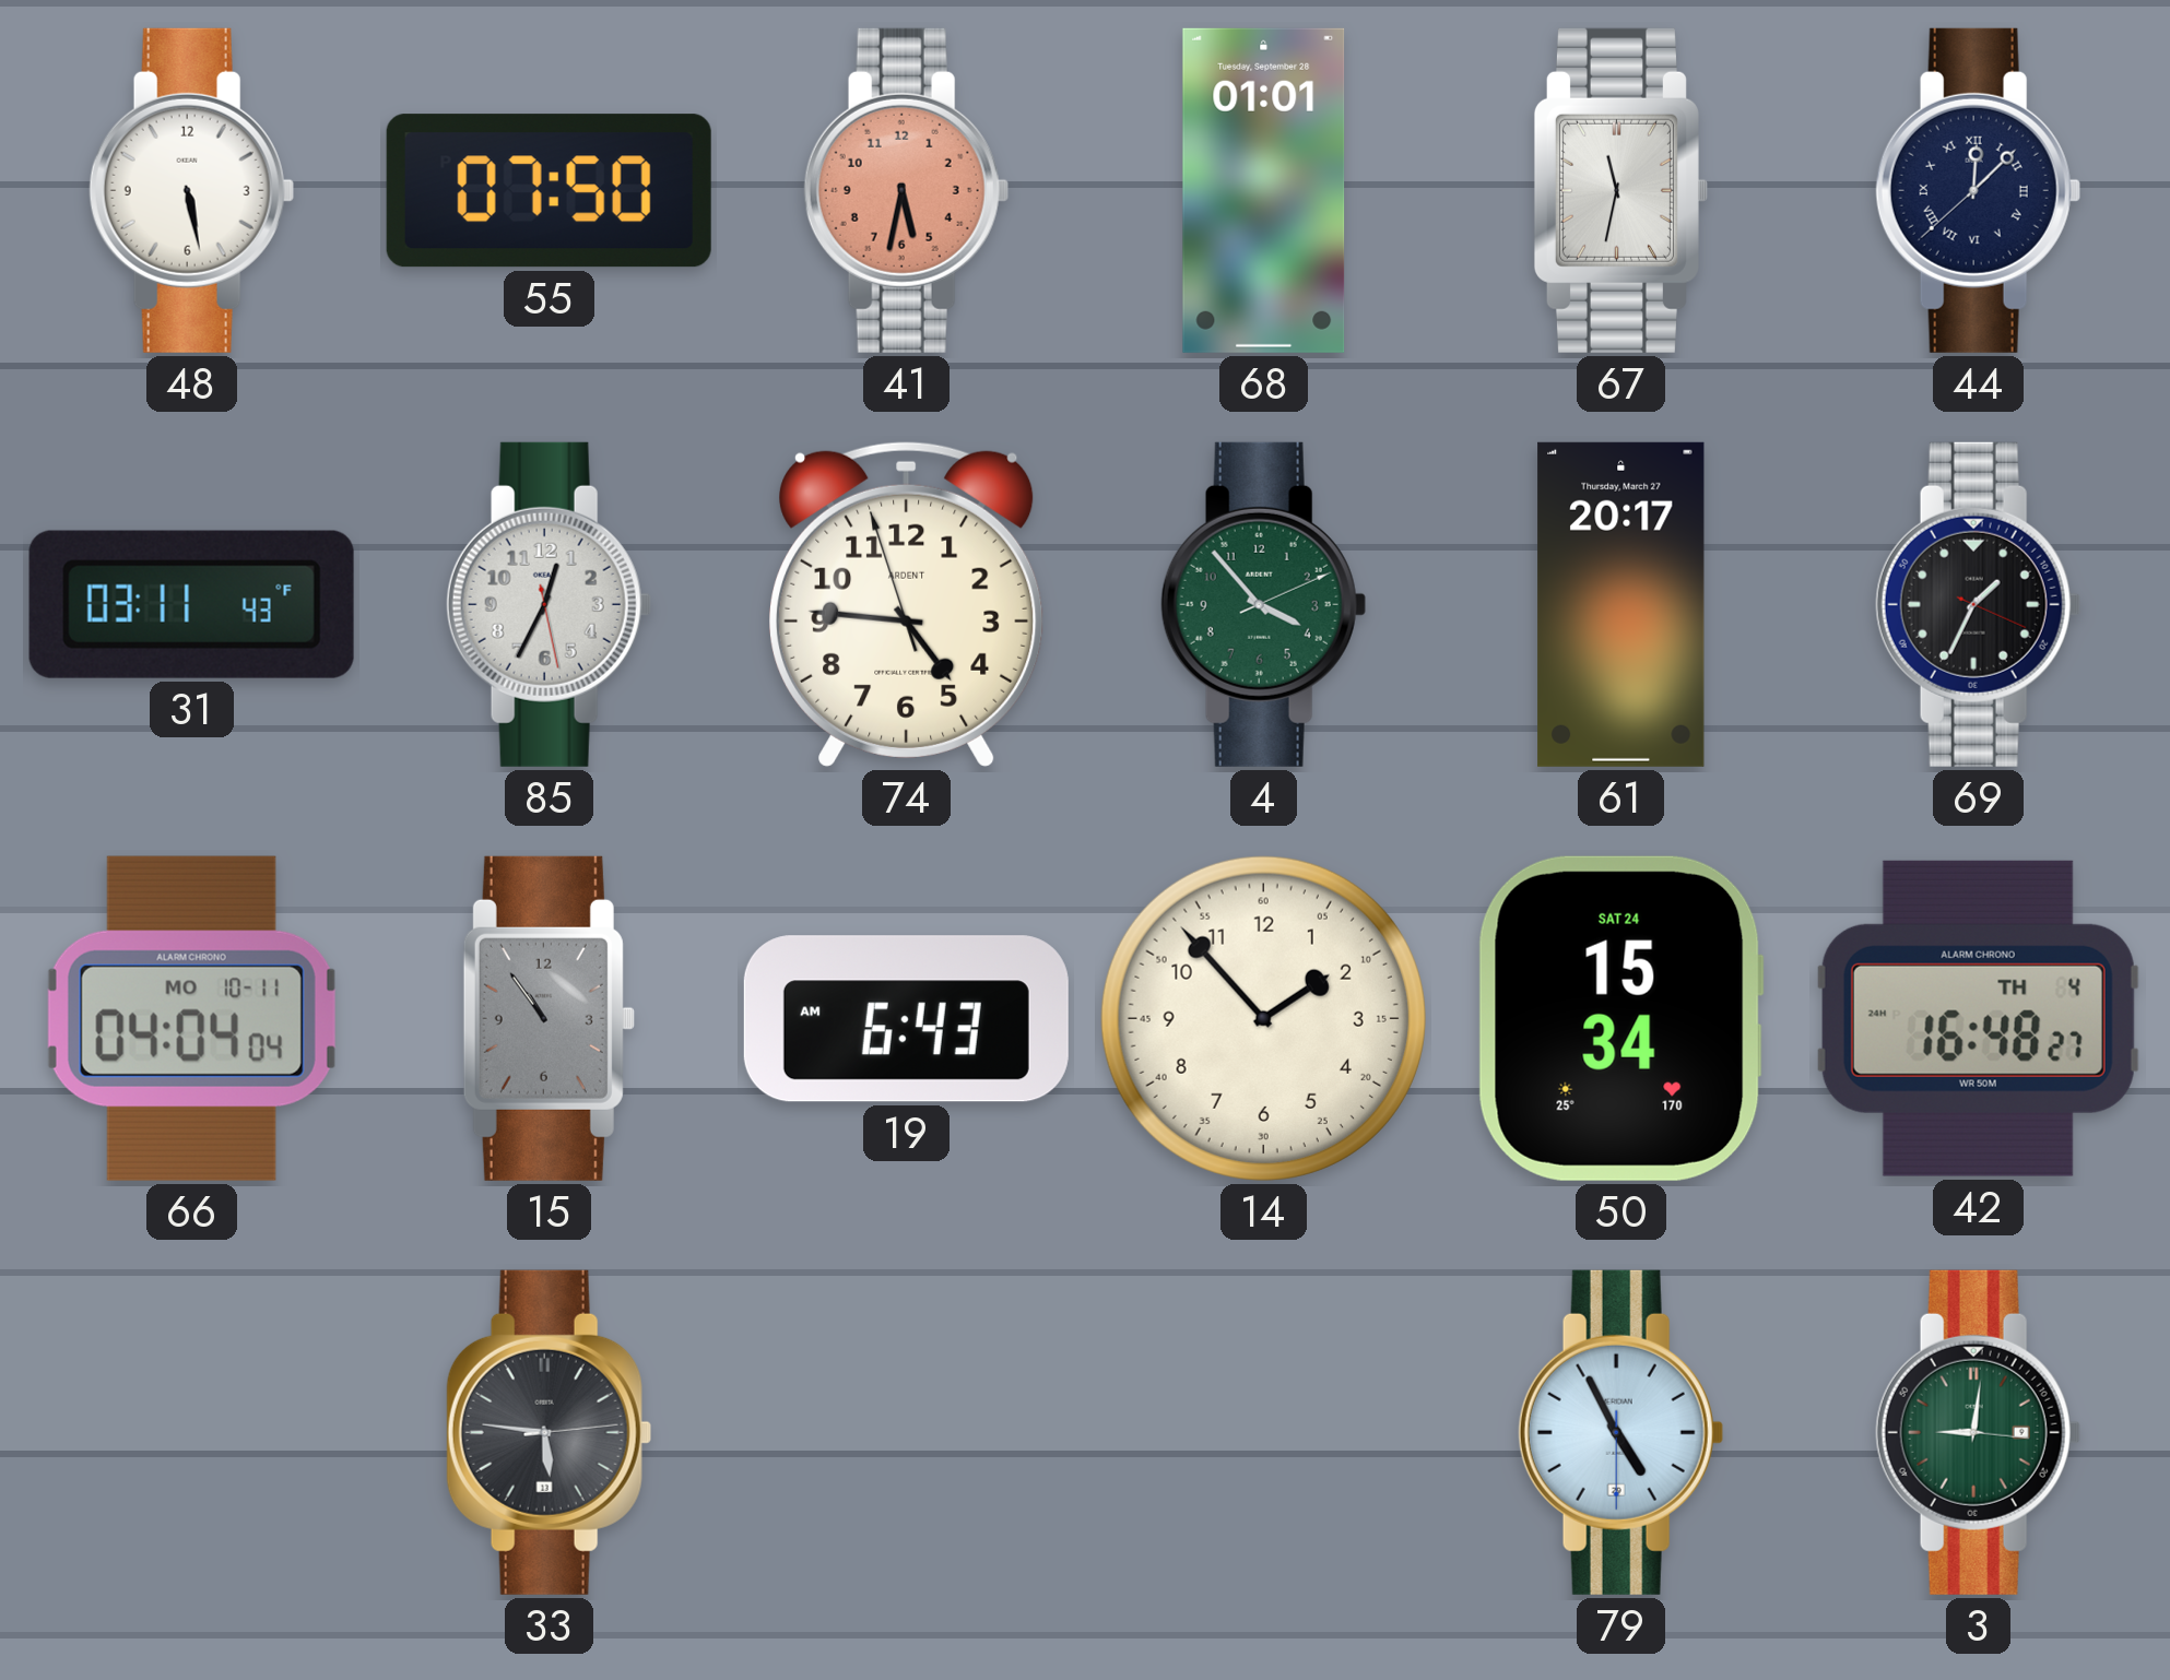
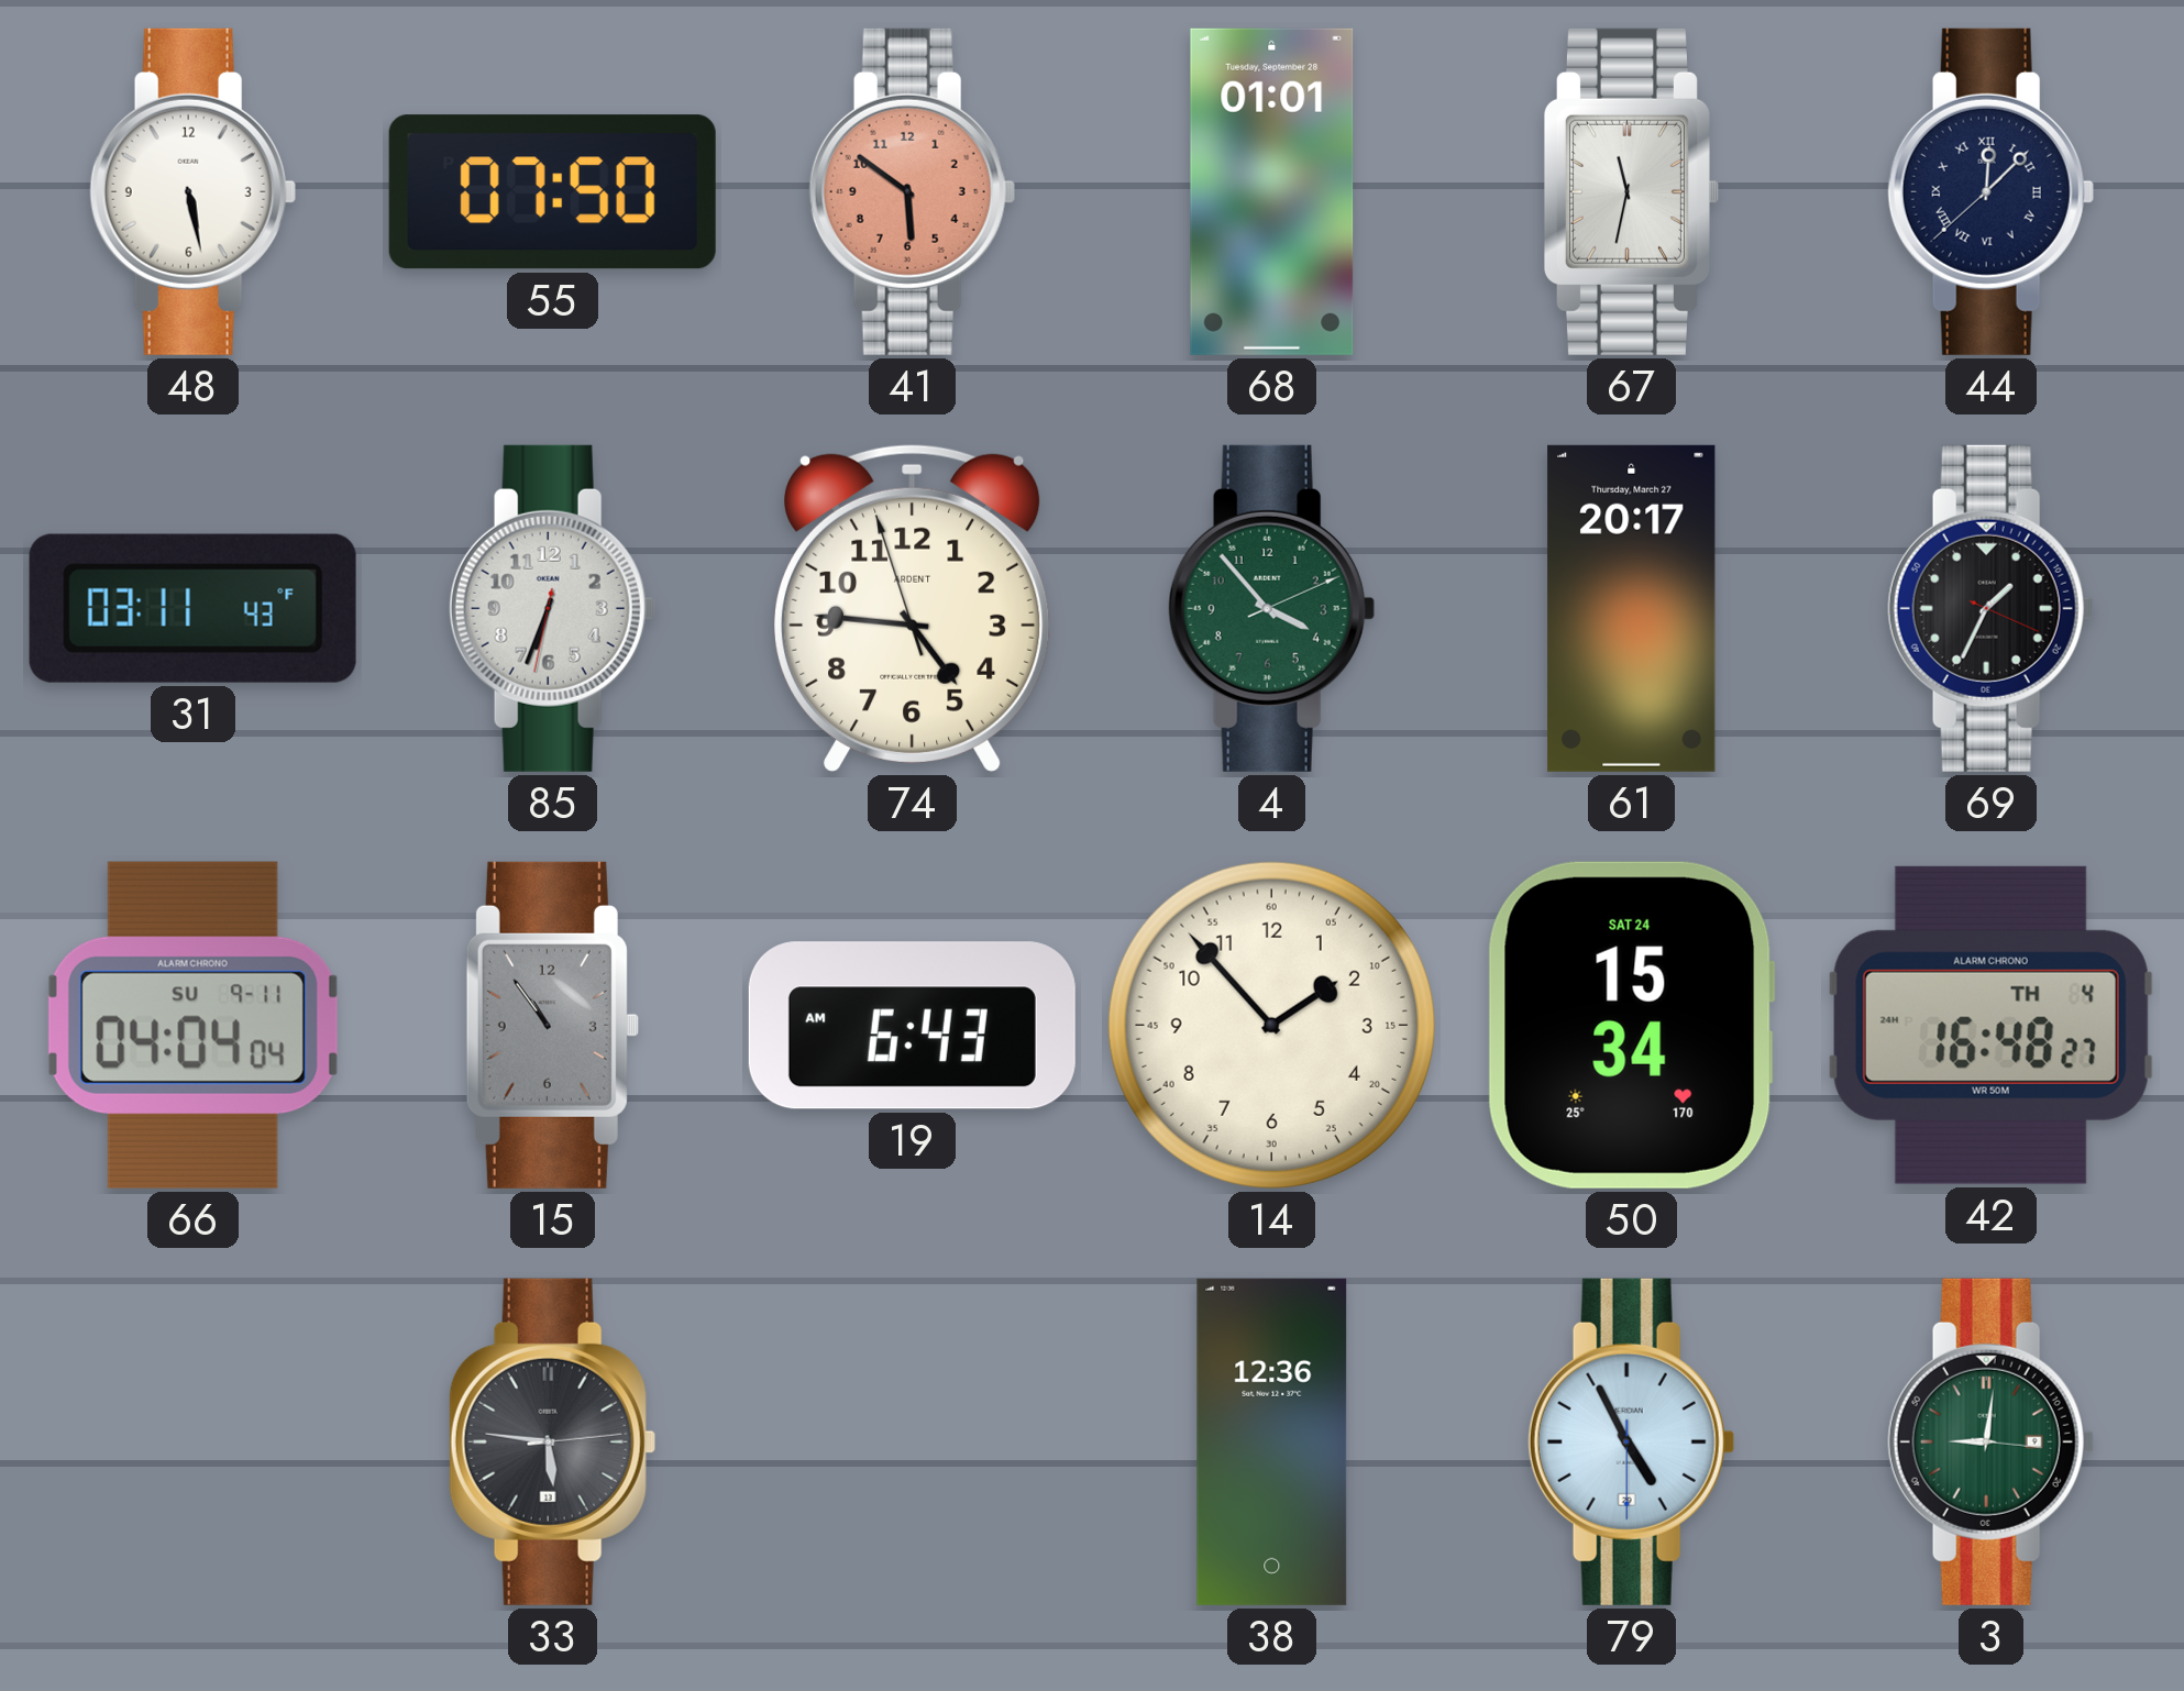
41: 5:32 -> 5:51 (912, 191)
85: 12:34 -> 6:33 (552, 608)
66 date: MO 10-11 -> SU 9-11 (192, 1025)
38: none -> 12:36 (1272, 1441)
